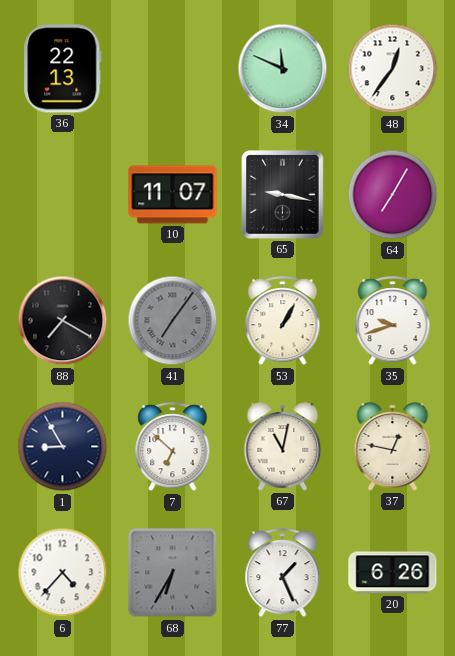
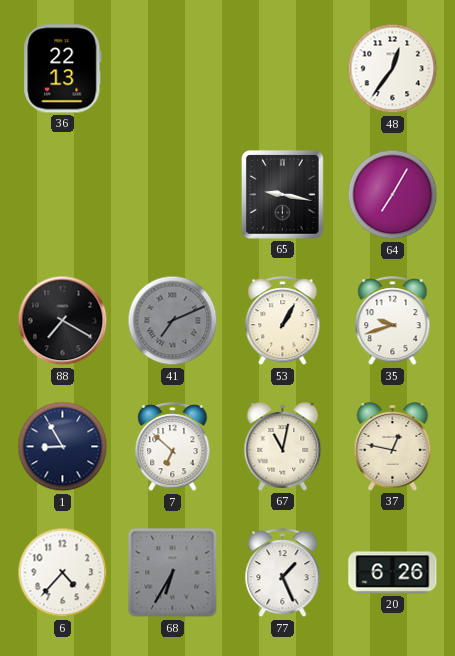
34: 11:49 -> none (283, 69)
10: 11:07 -> none (173, 195)
41: 7:06 -> 7:11 (173, 321)
